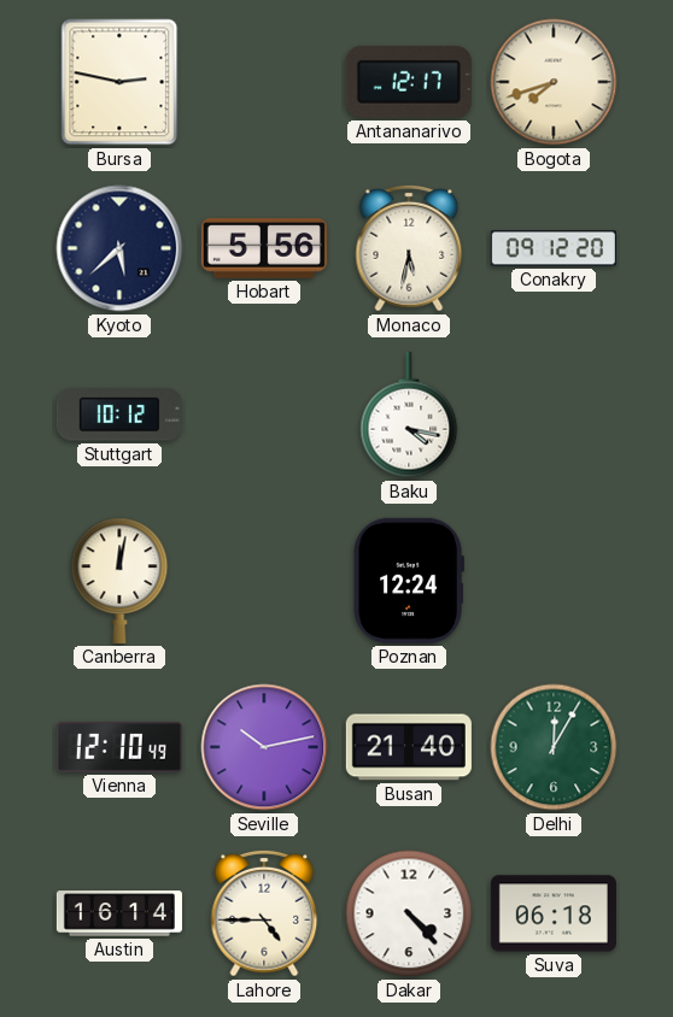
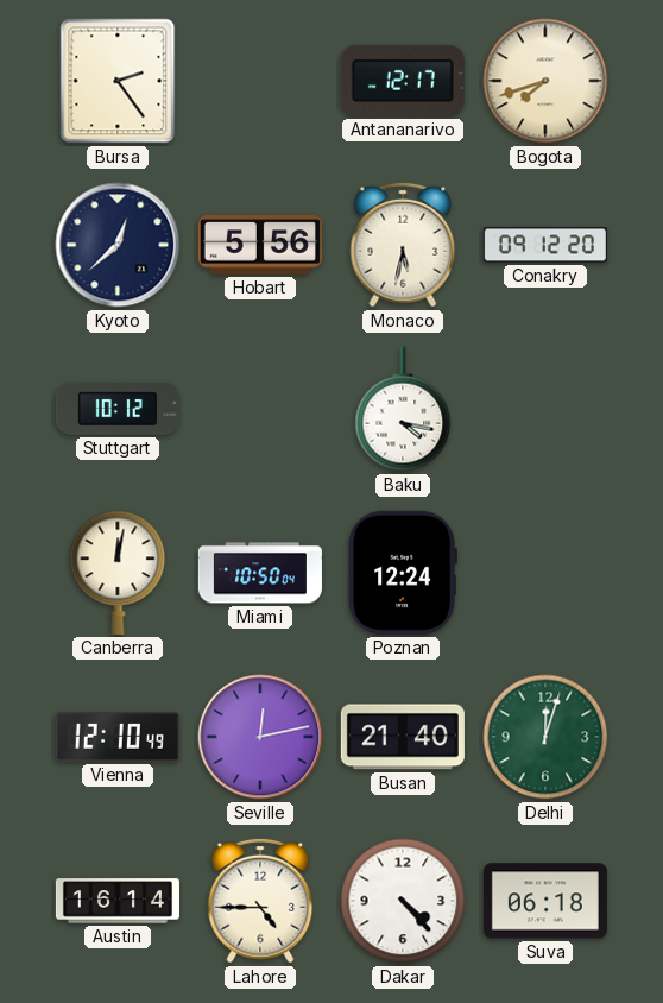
Bursa: 2:47 -> 2:24 (118, 81)
Kyoto: 5:38 -> 12:38 (118, 245)
Miami: none -> 10:50 (260, 573)
Seville: 10:13 -> 12:13 (260, 737)
Delhi: 12:05 -> 12:03 (545, 737)
